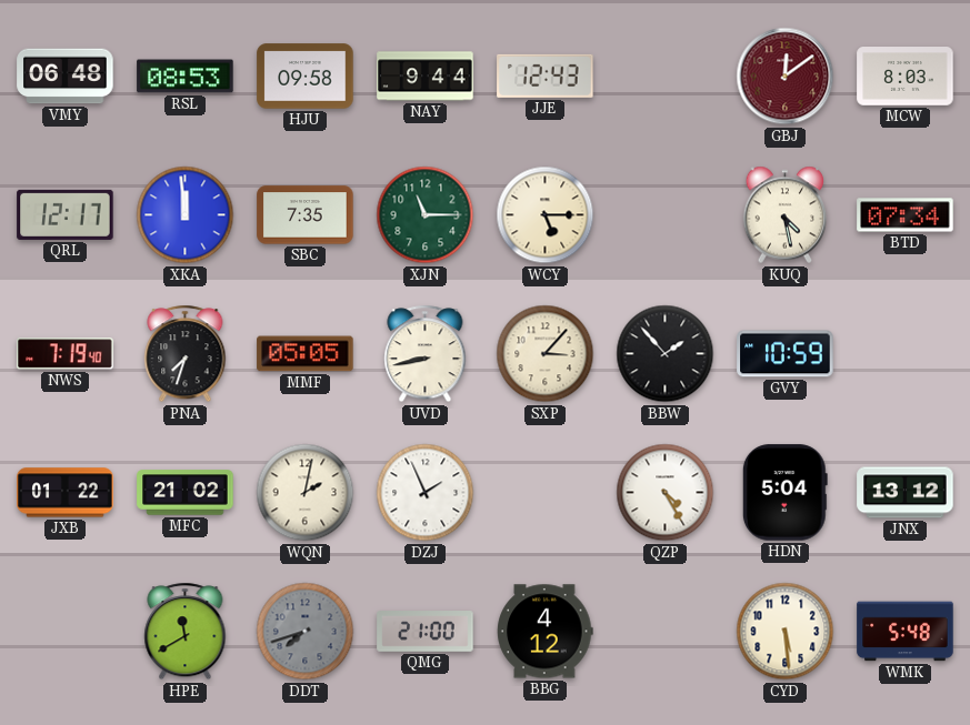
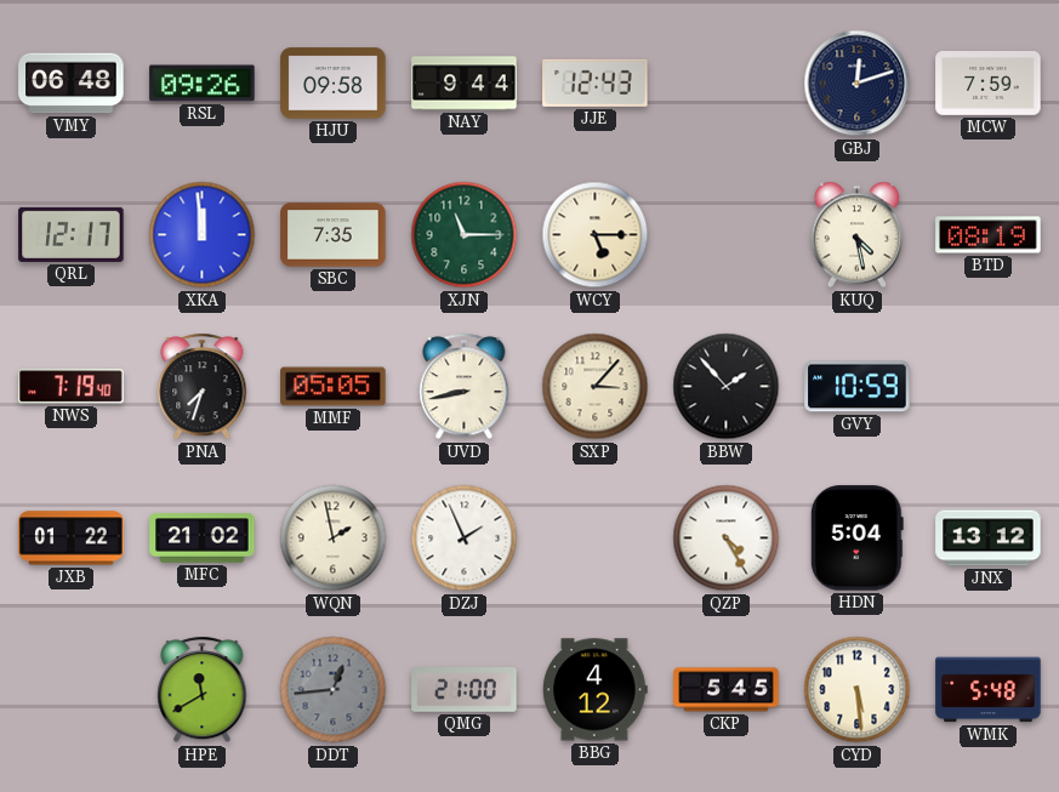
RSL: 08:53 -> 09:26 (203, 84)
GBJ: 12:09 -> 12:12 (858, 84)
GBJ dial: burgundy -> navy (858, 84)
MCW: 8:03 -> 7:59 (989, 84)
BTD: 07:34 -> 08:19 (989, 235)
WQN: 2:02 -> 1:58 (334, 539)
DDT: 7:42 -> 12:44 (334, 690)
CKP: none -> 5:45 (727, 690)
